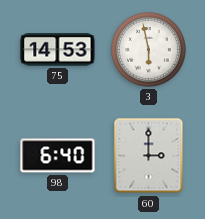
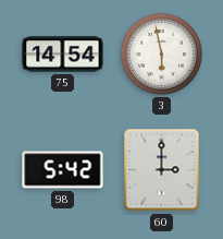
75: 14:53 -> 14:54 (63, 55)
98: 6:40 -> 5:42 (63, 170)
